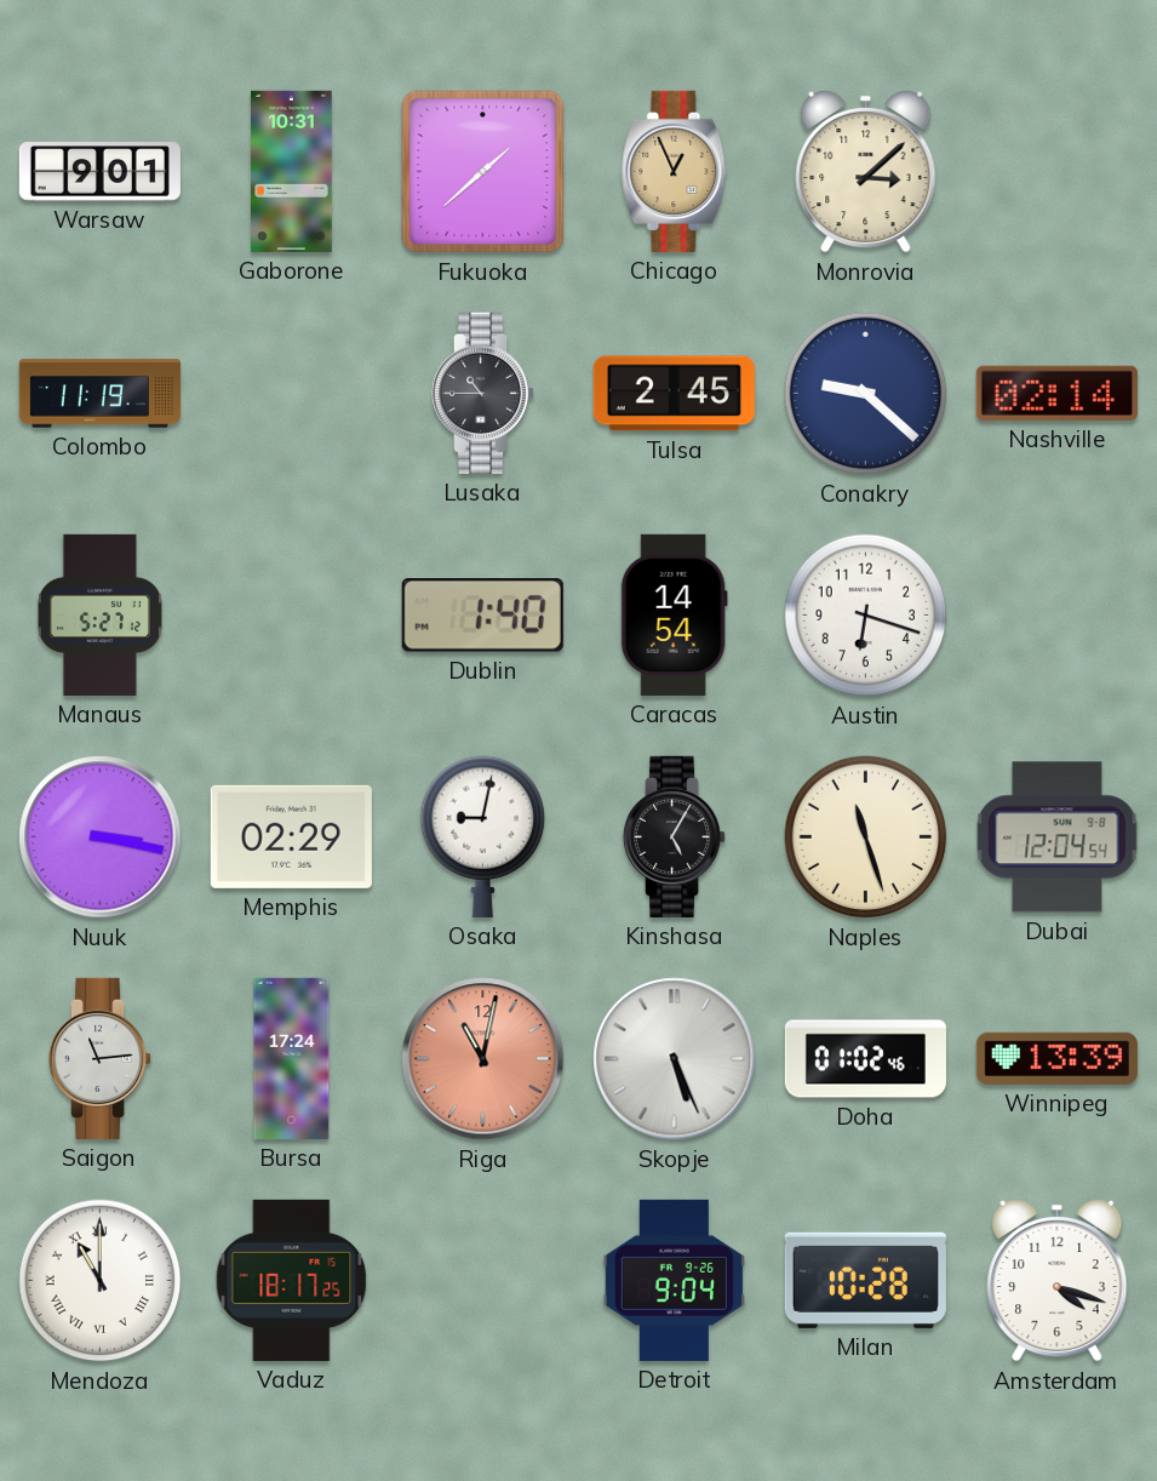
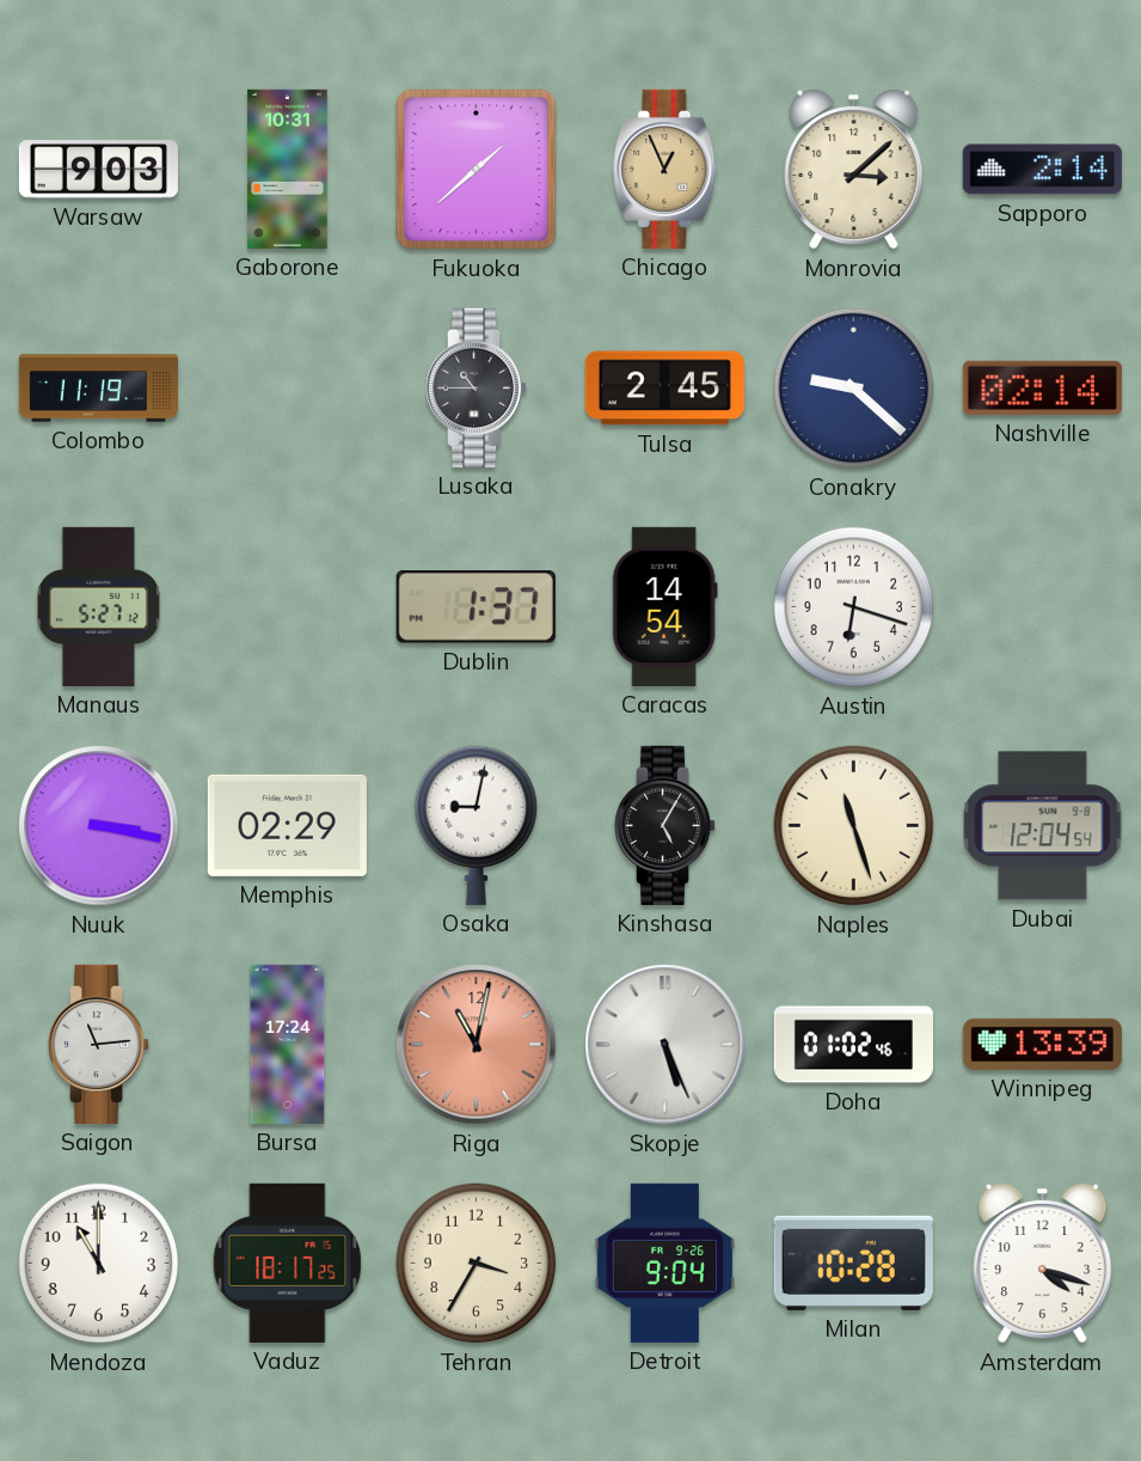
Warsaw: 9:01 -> 9:03 (98, 170)
Sapporo: none -> 2:14 (1042, 170)
Dublin: 1:40 -> 1:37 (476, 607)
Mendoza numerals: Roman -> Arabic (99, 1264)
Tehran: none -> 3:35 (477, 1264)
